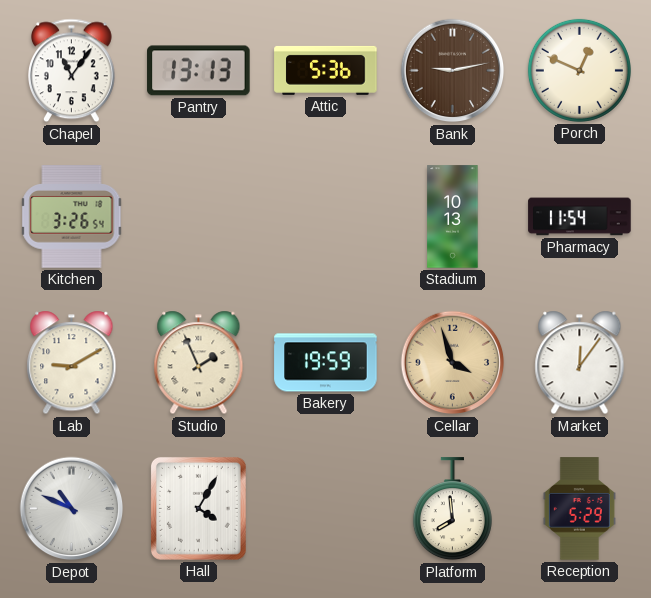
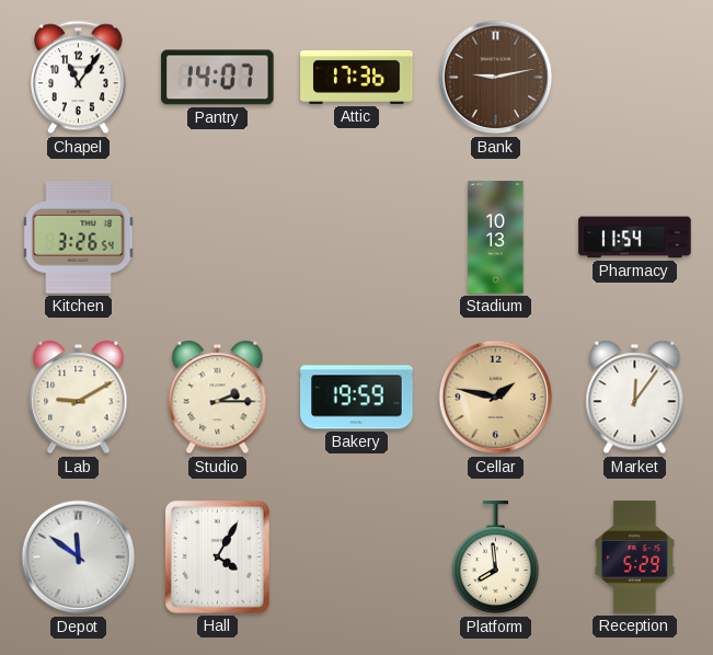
Pantry: 13:13 -> 14:07 (218, 78)
Attic: 5:36 -> 17:36 (357, 77)
Porch: 12:49 -> none (579, 70)
Studio: 1:56 -> 2:15 (218, 398)
Cellar: 3:57 -> 1:47 (496, 398)
Depot: 10:49 -> 11:51 (79, 558)
